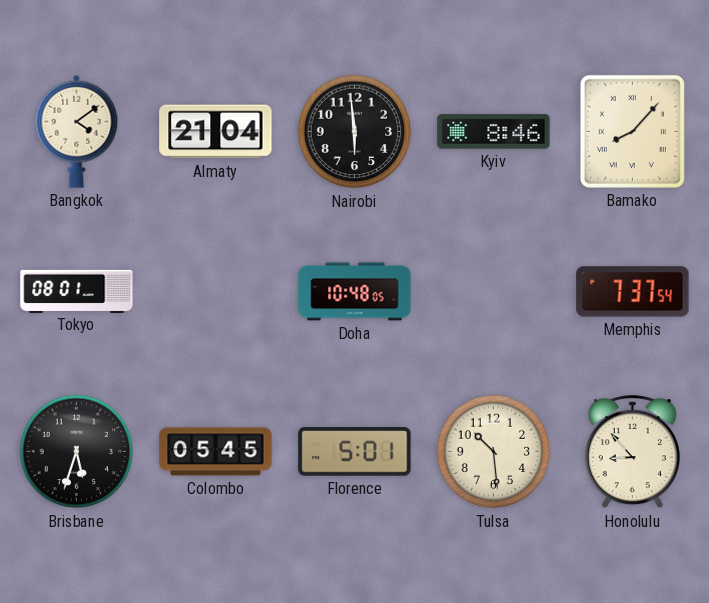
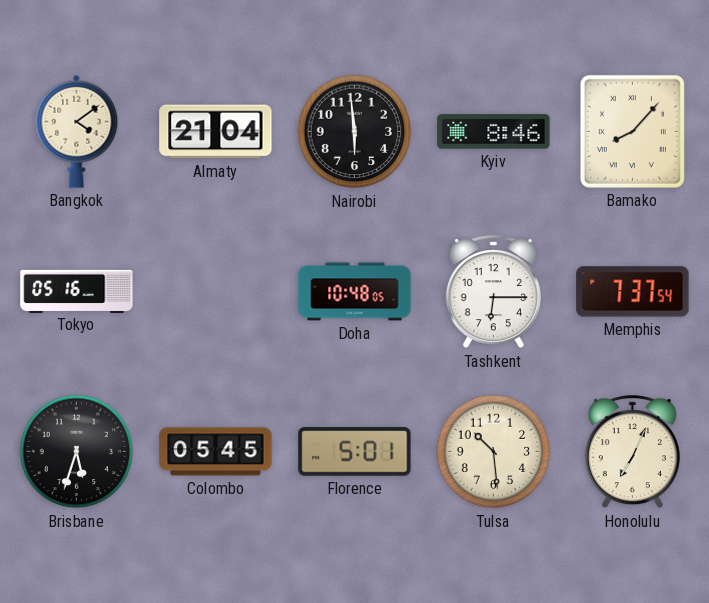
Tokyo: 08:01 -> 05:16 (77, 291)
Tashkent: none -> 6:15 (493, 293)
Honolulu: 8:53 -> 7:04 (632, 453)
